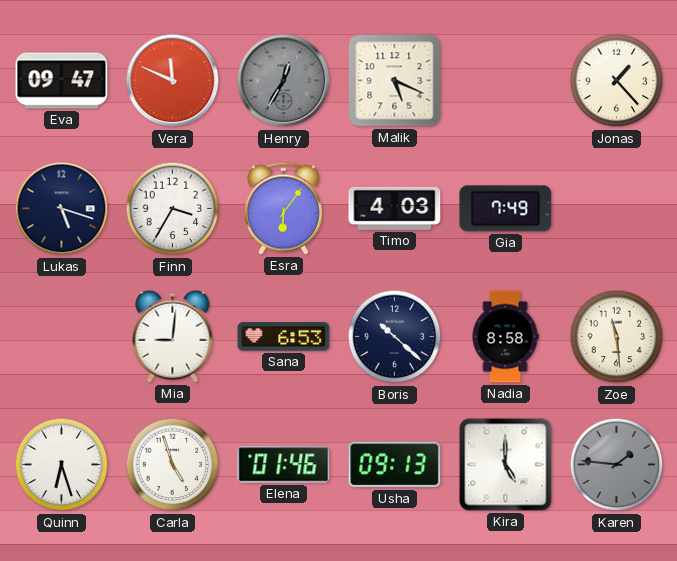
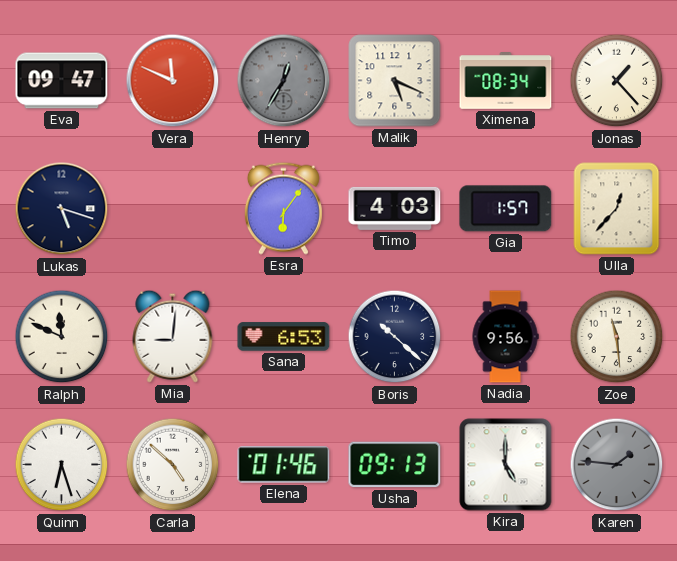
Ximena: none -> 08:34 (506, 81)
Finn: 3:35 -> none (173, 209)
Gia: 7:49 -> 1:57 (506, 209)
Ulla: none -> 12:37 (617, 209)
Ralph: none -> 11:49 (62, 337)
Nadia: 8:58 -> 9:56 (505, 337)
Carla: 4:57 -> 4:52 (173, 465)
